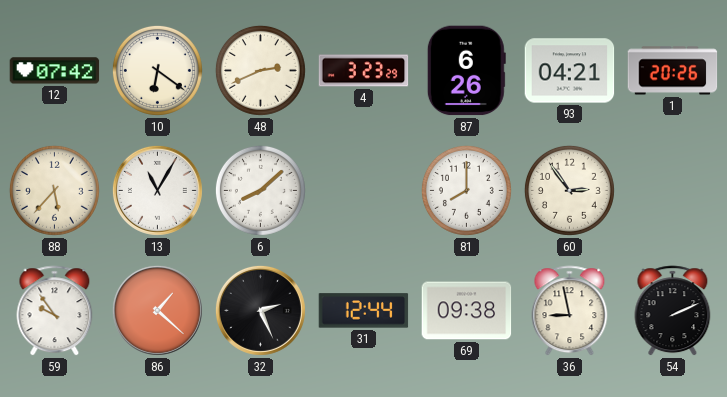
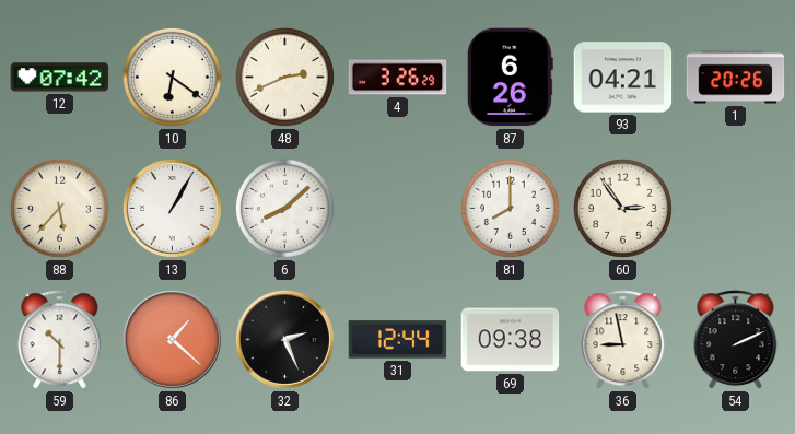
4: 3:23 -> 3:26 (398, 78)
13: 11:05 -> 1:05 (172, 208)
59: 9:54 -> 10:30 (60, 340)
